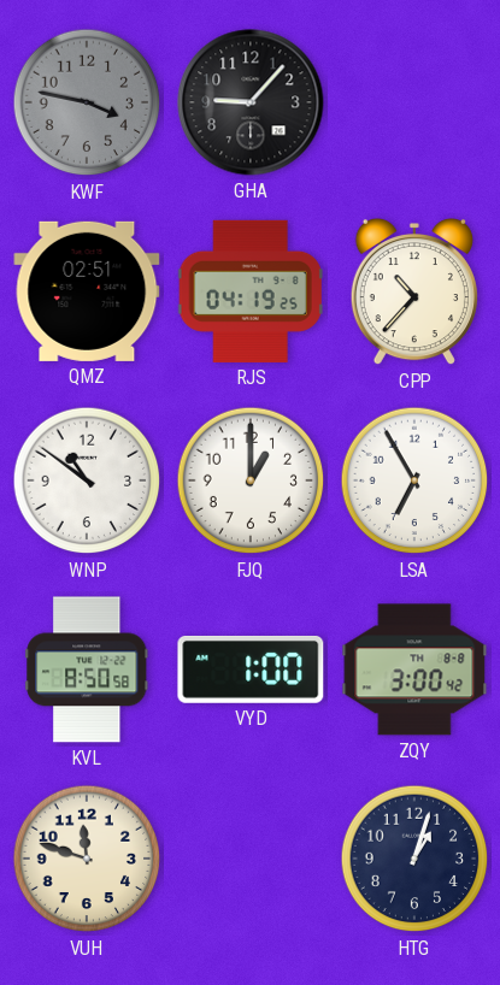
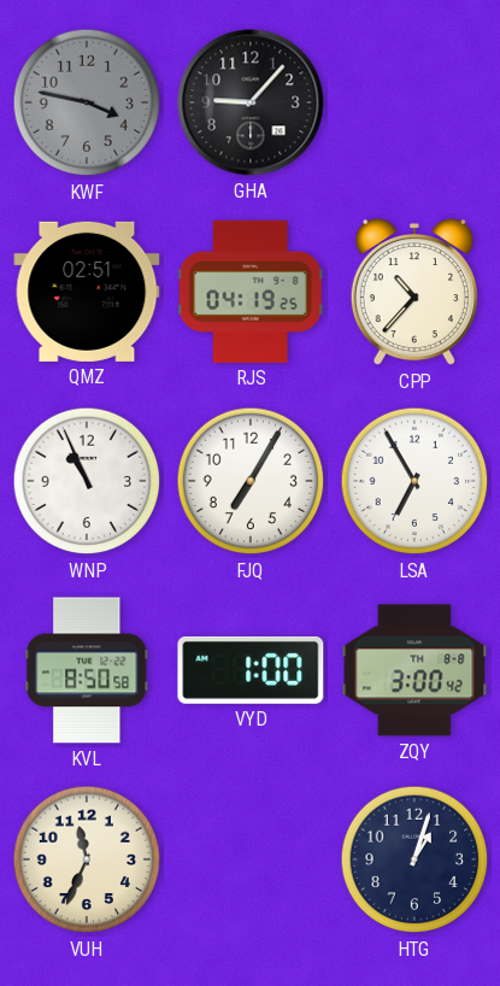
WNP: 10:51 -> 10:56 (87, 481)
FJQ: 1:00 -> 7:05 (251, 481)
VUH: 11:48 -> 11:34 (87, 859)
